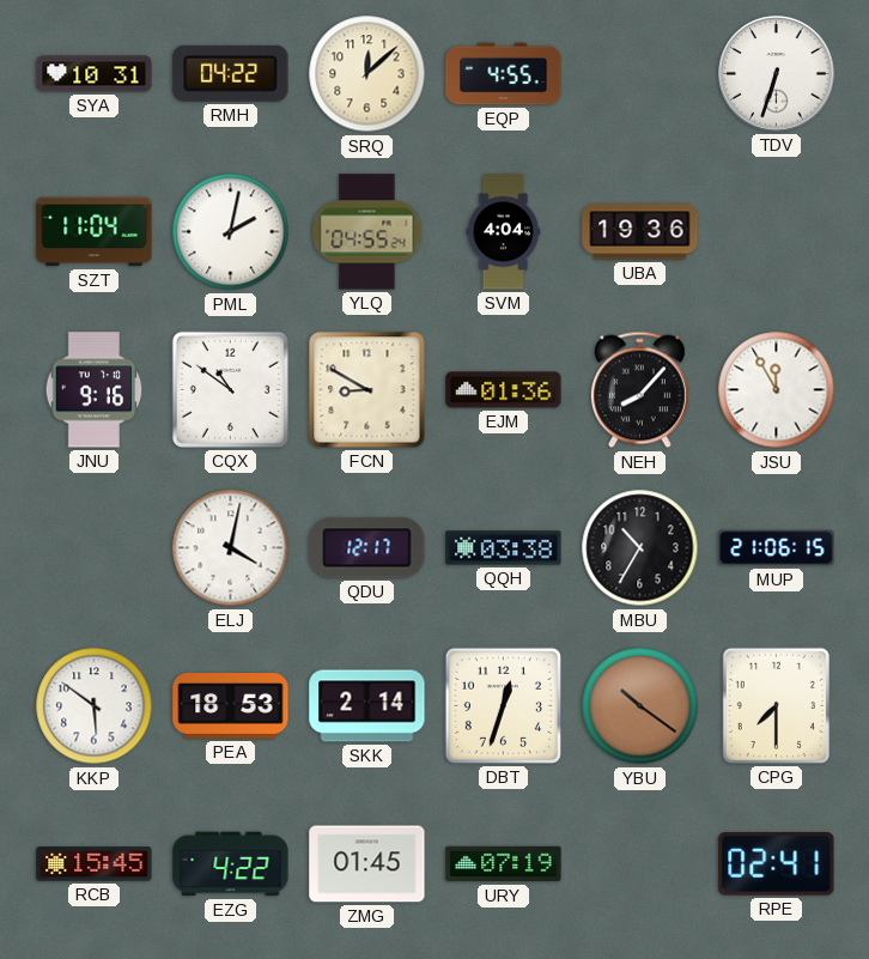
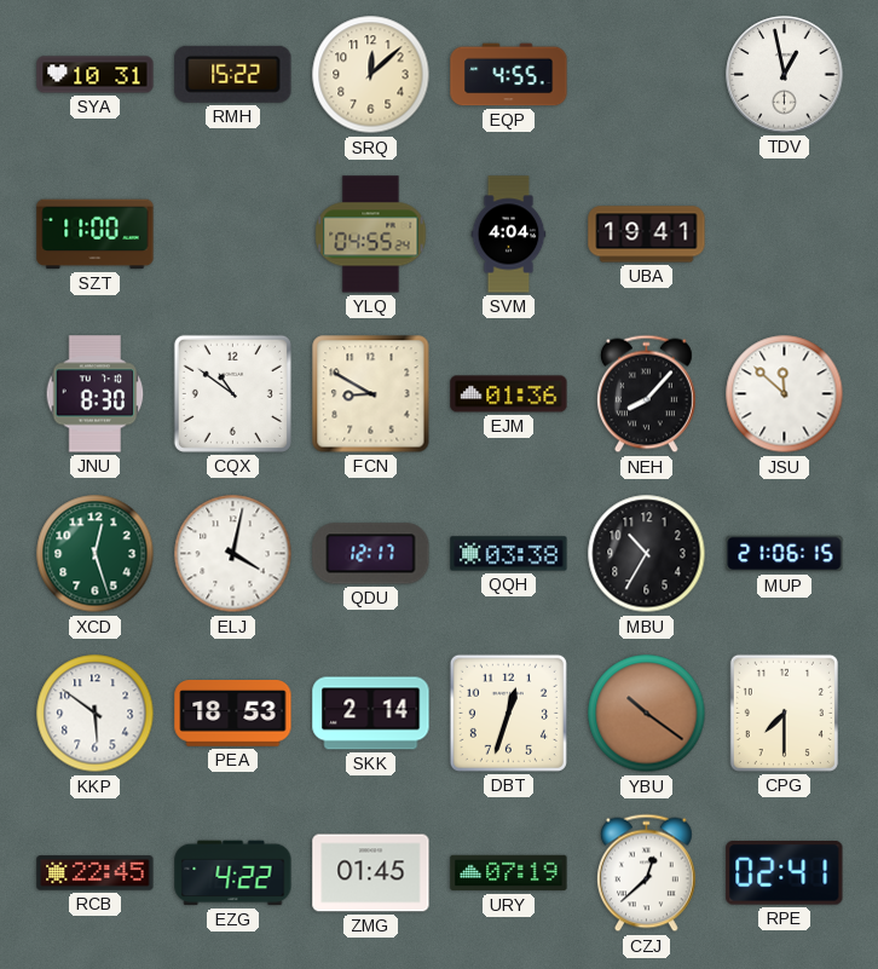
RMH: 04:22 -> 15:22 (233, 74)
TDV: 6:33 -> 12:58 (785, 75)
SZT: 11:04 -> 11:00 (96, 235)
PML: 2:02 -> none (231, 232)
UBA: 19:36 -> 19:41 (647, 235)
JNU: 9:16 -> 8:30 (96, 394)
JSU: 11:55 -> 11:52 (785, 394)
XCD: none -> 12:27 (96, 554)
RCB: 15:45 -> 22:45 (96, 873)
CZJ: none -> 12:38 (646, 873)
